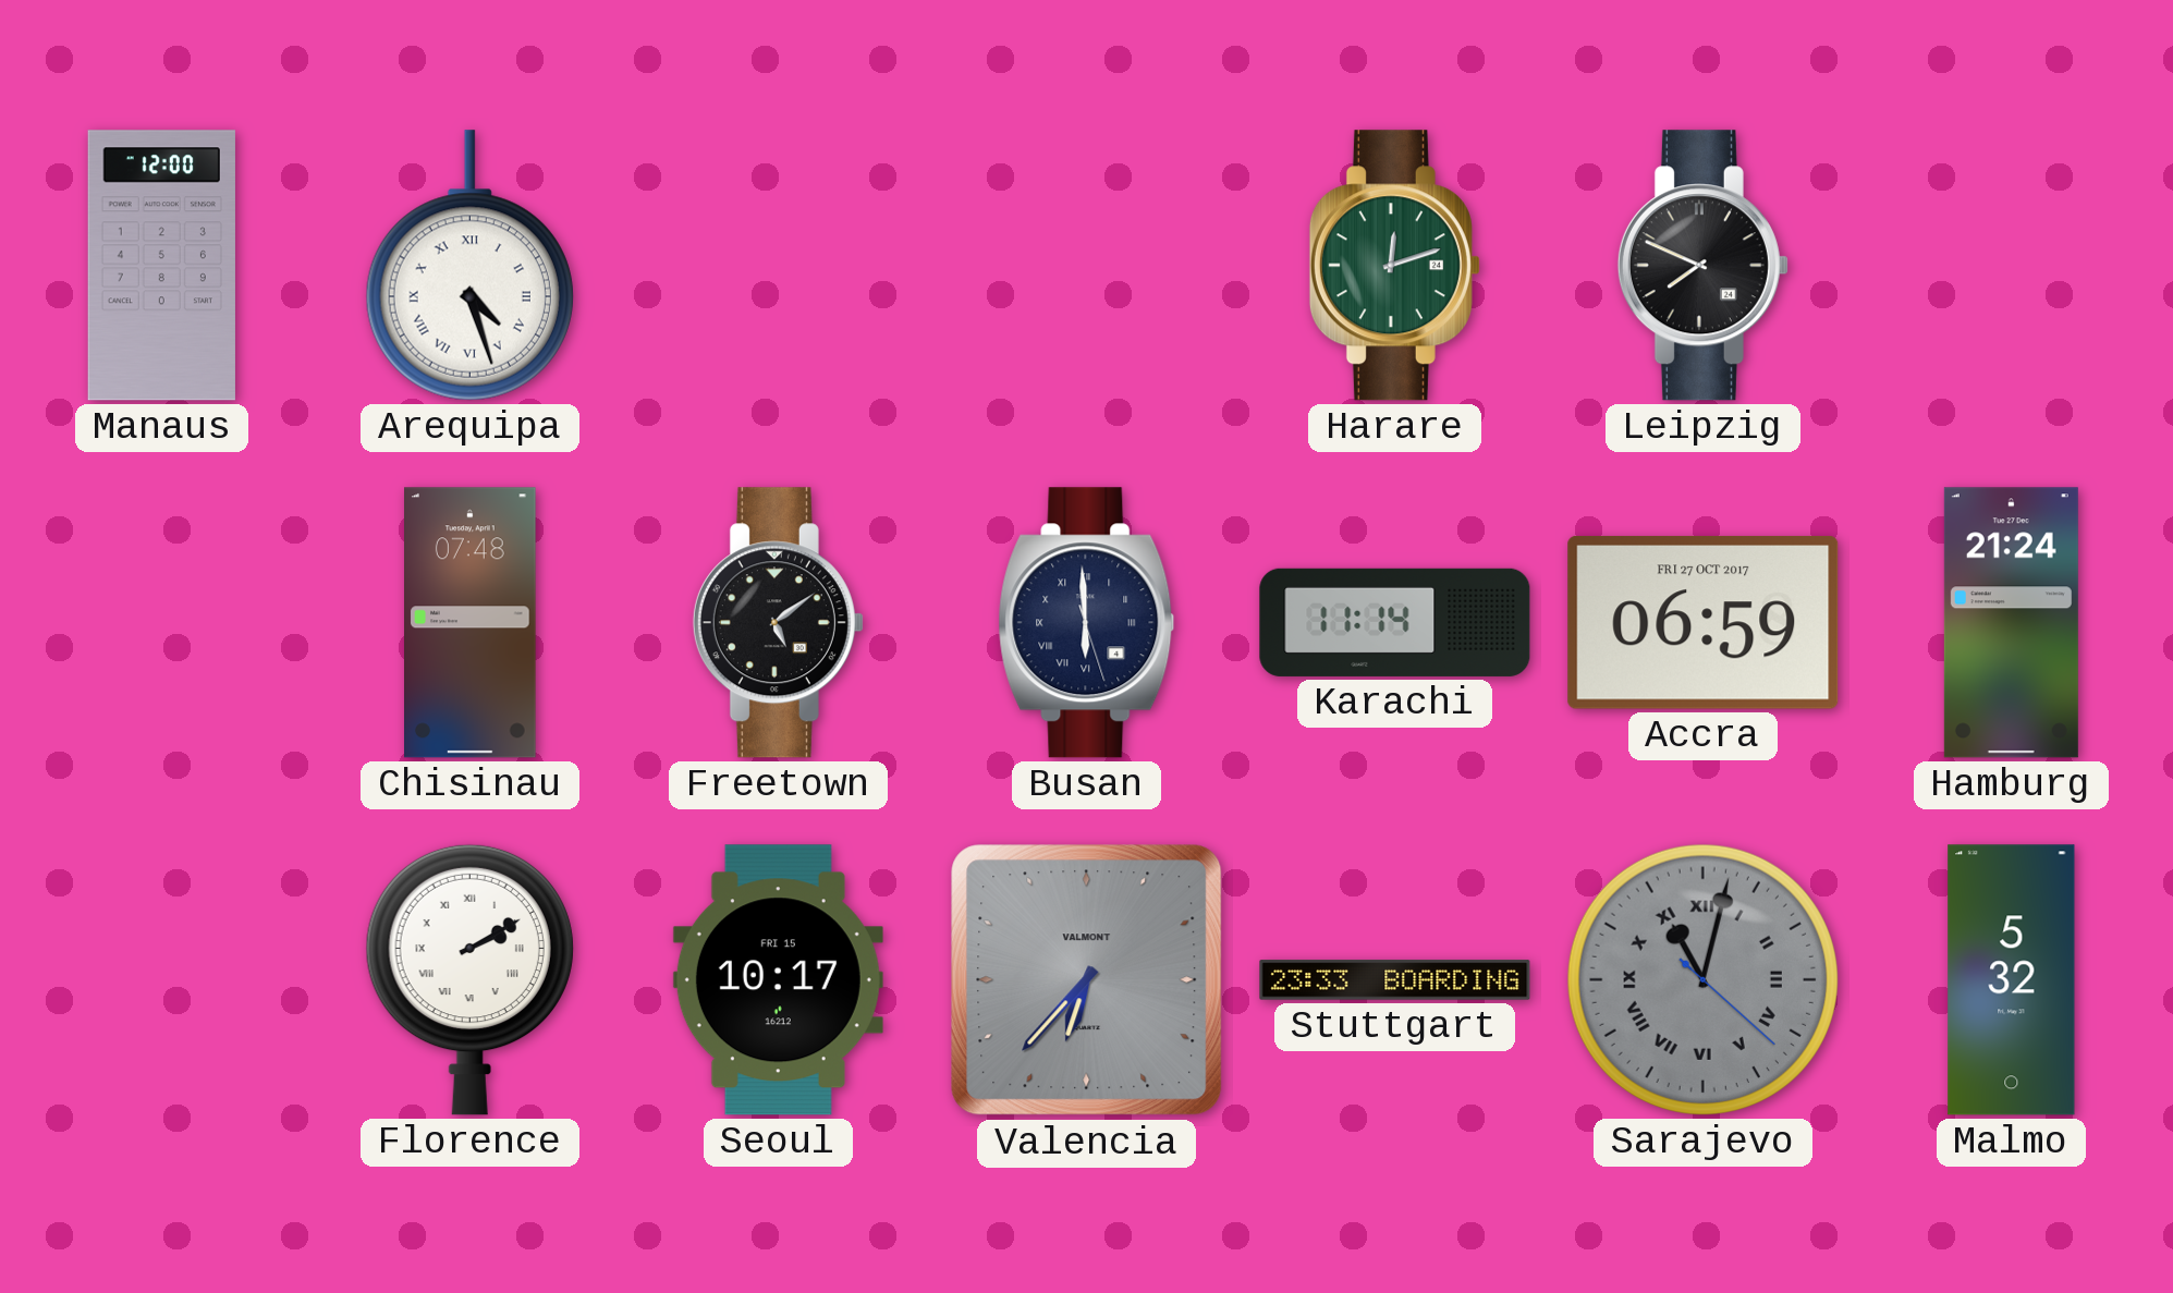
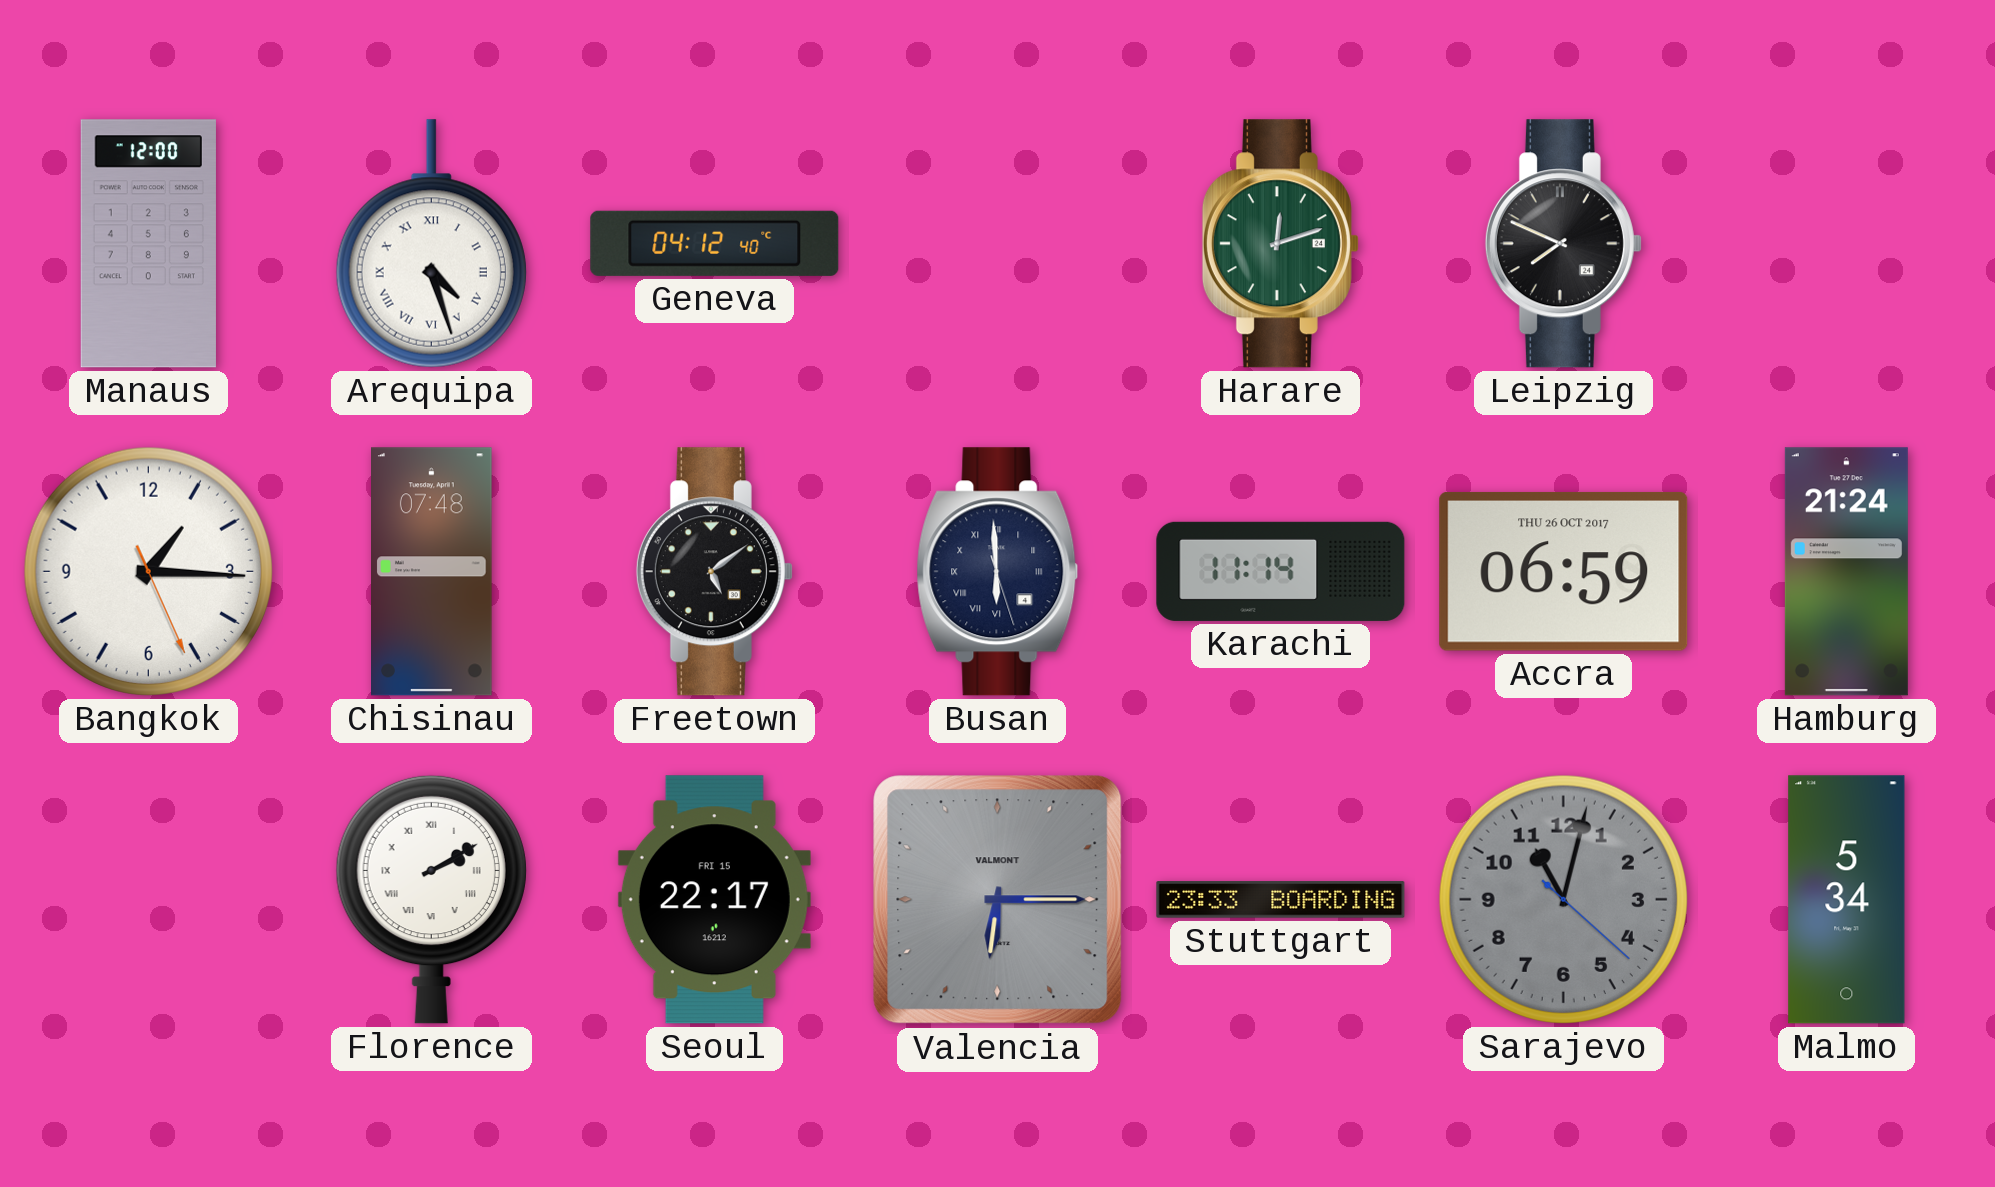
Geneva: none -> 04:12 (715, 243)
Bangkok: none -> 1:15 (148, 571)
Accra date: FRI 27 OCT 2017 -> THU 26 OCT 2017 (1564, 571)
Seoul: 10:17 -> 22:17 (714, 900)
Valencia: 6:37 -> 6:15 (998, 900)
Sarajevo numerals: Roman -> Arabic (1563, 899)
Malmo: 5:32 -> 5:34 (1847, 900)
